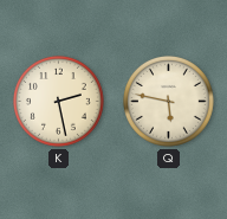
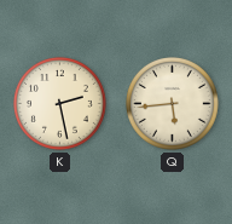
Q: 5:47 -> 5:44 (172, 103)
